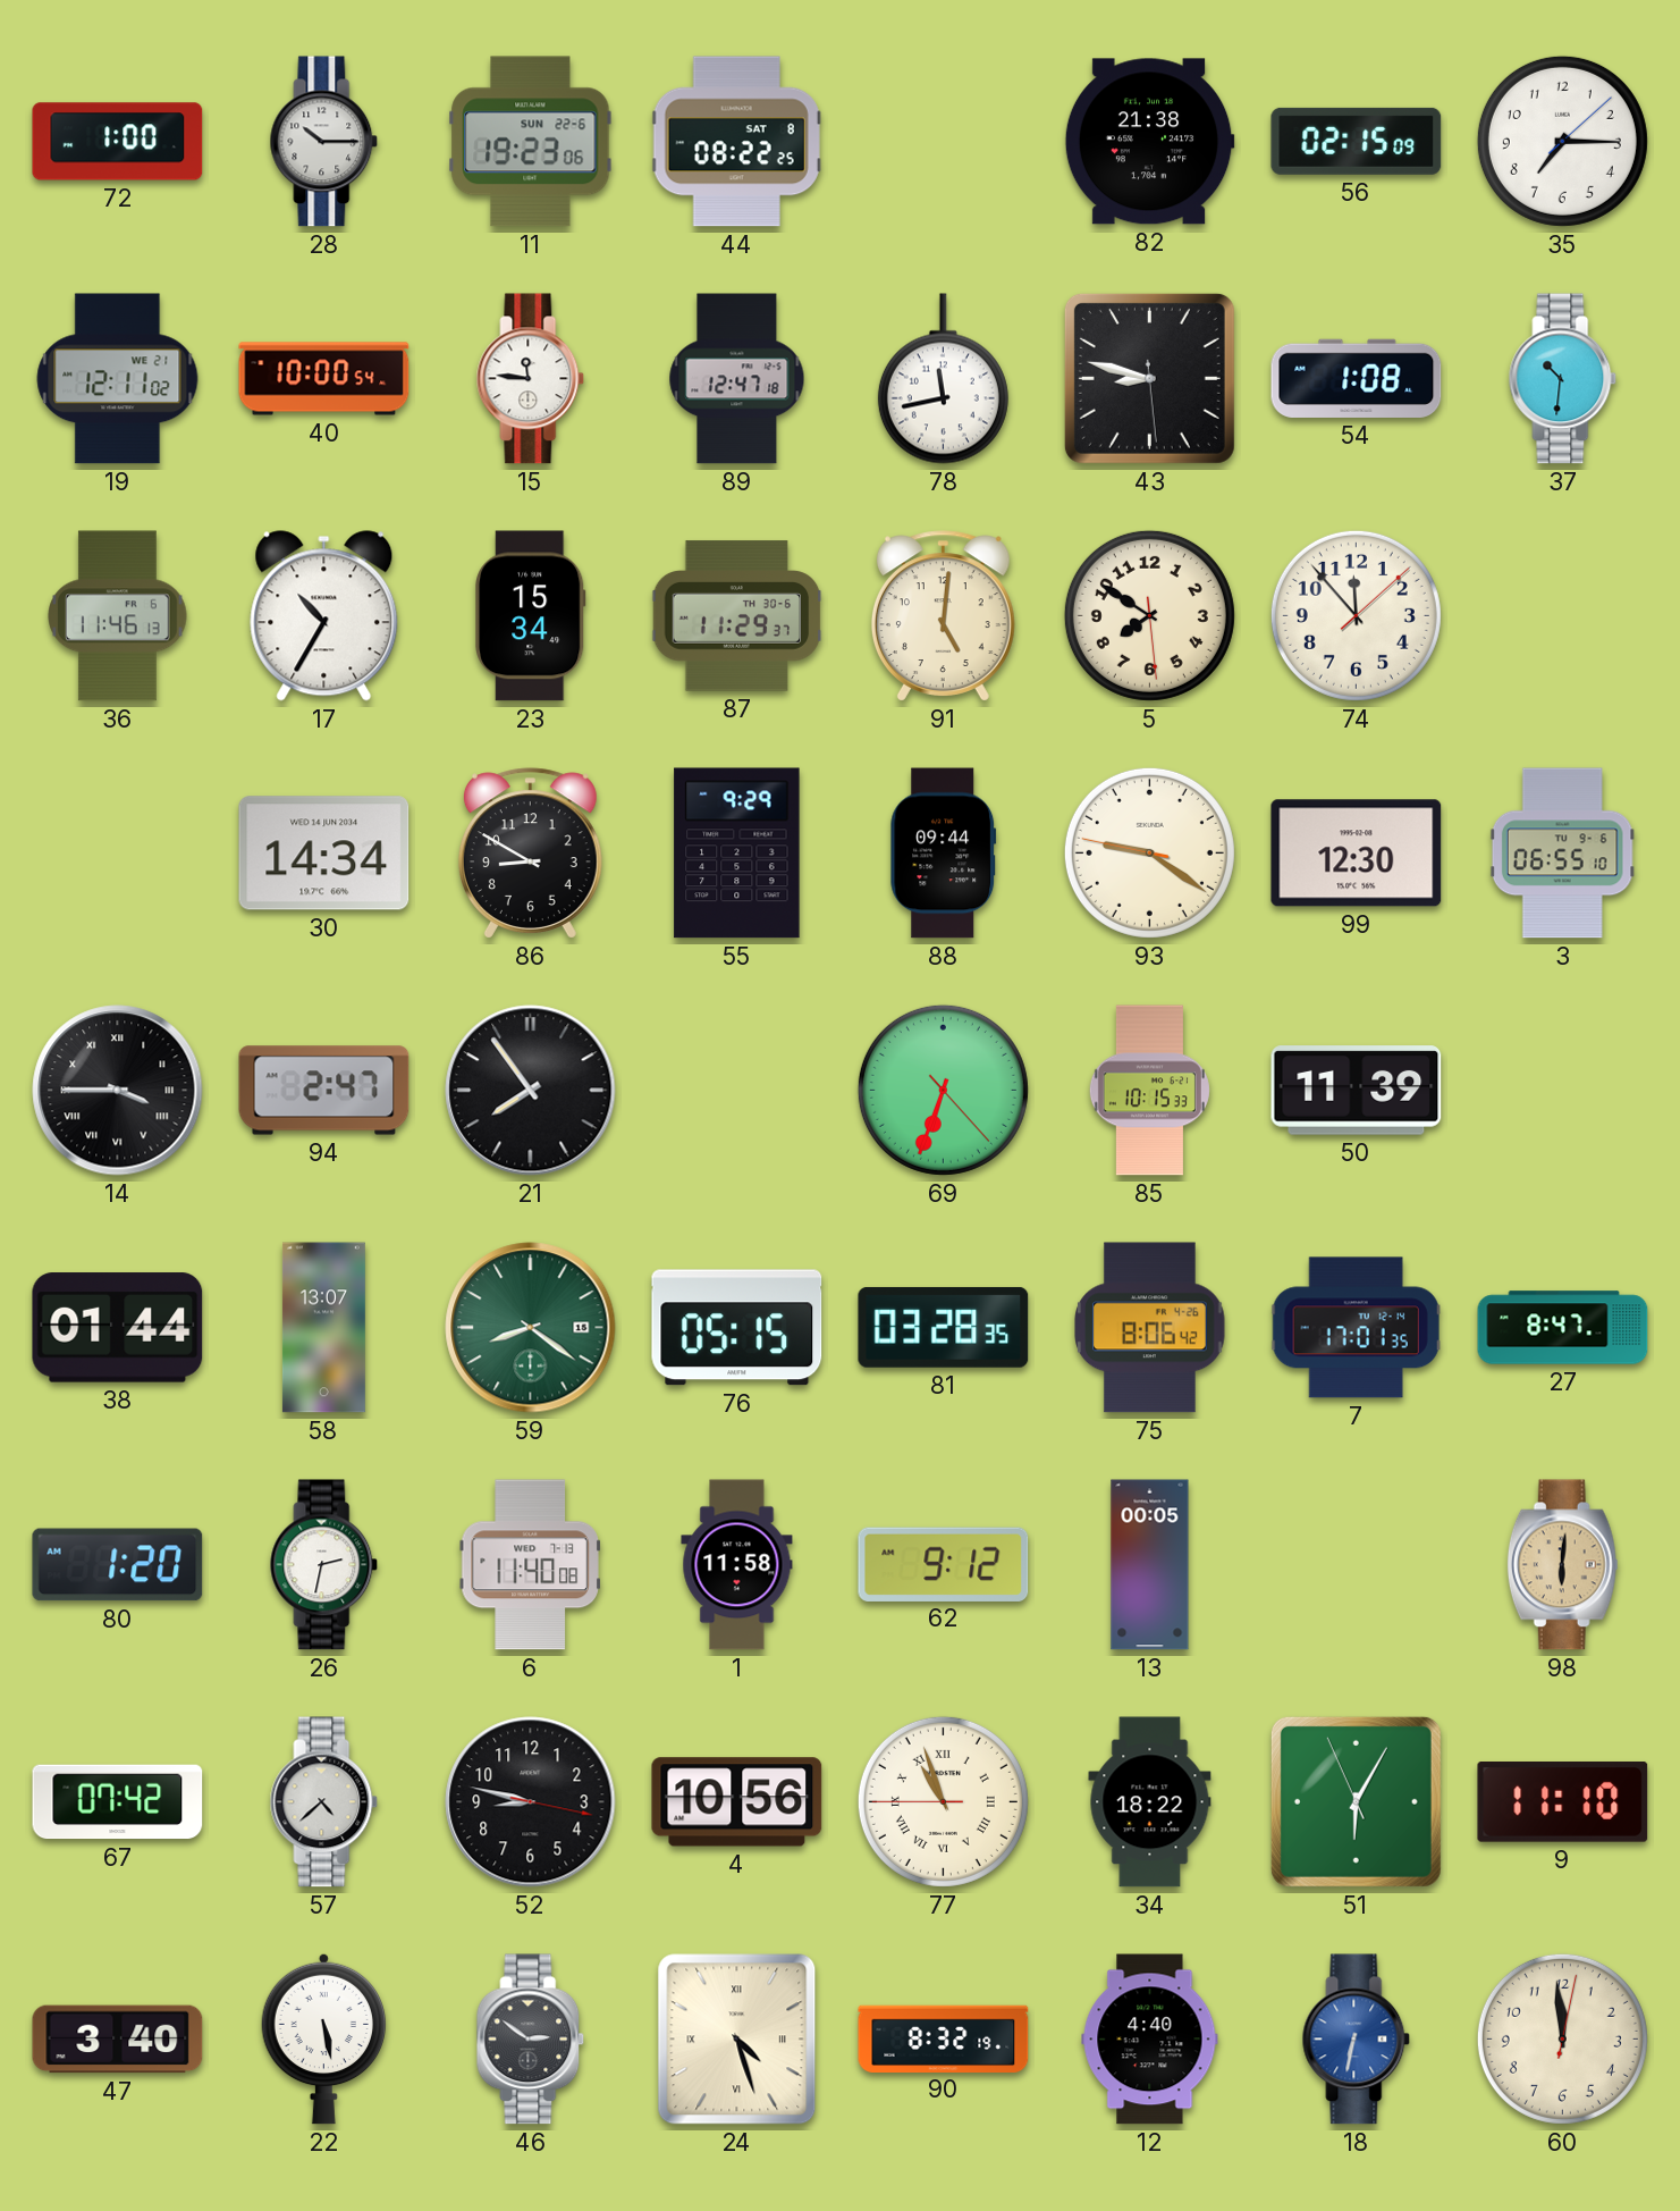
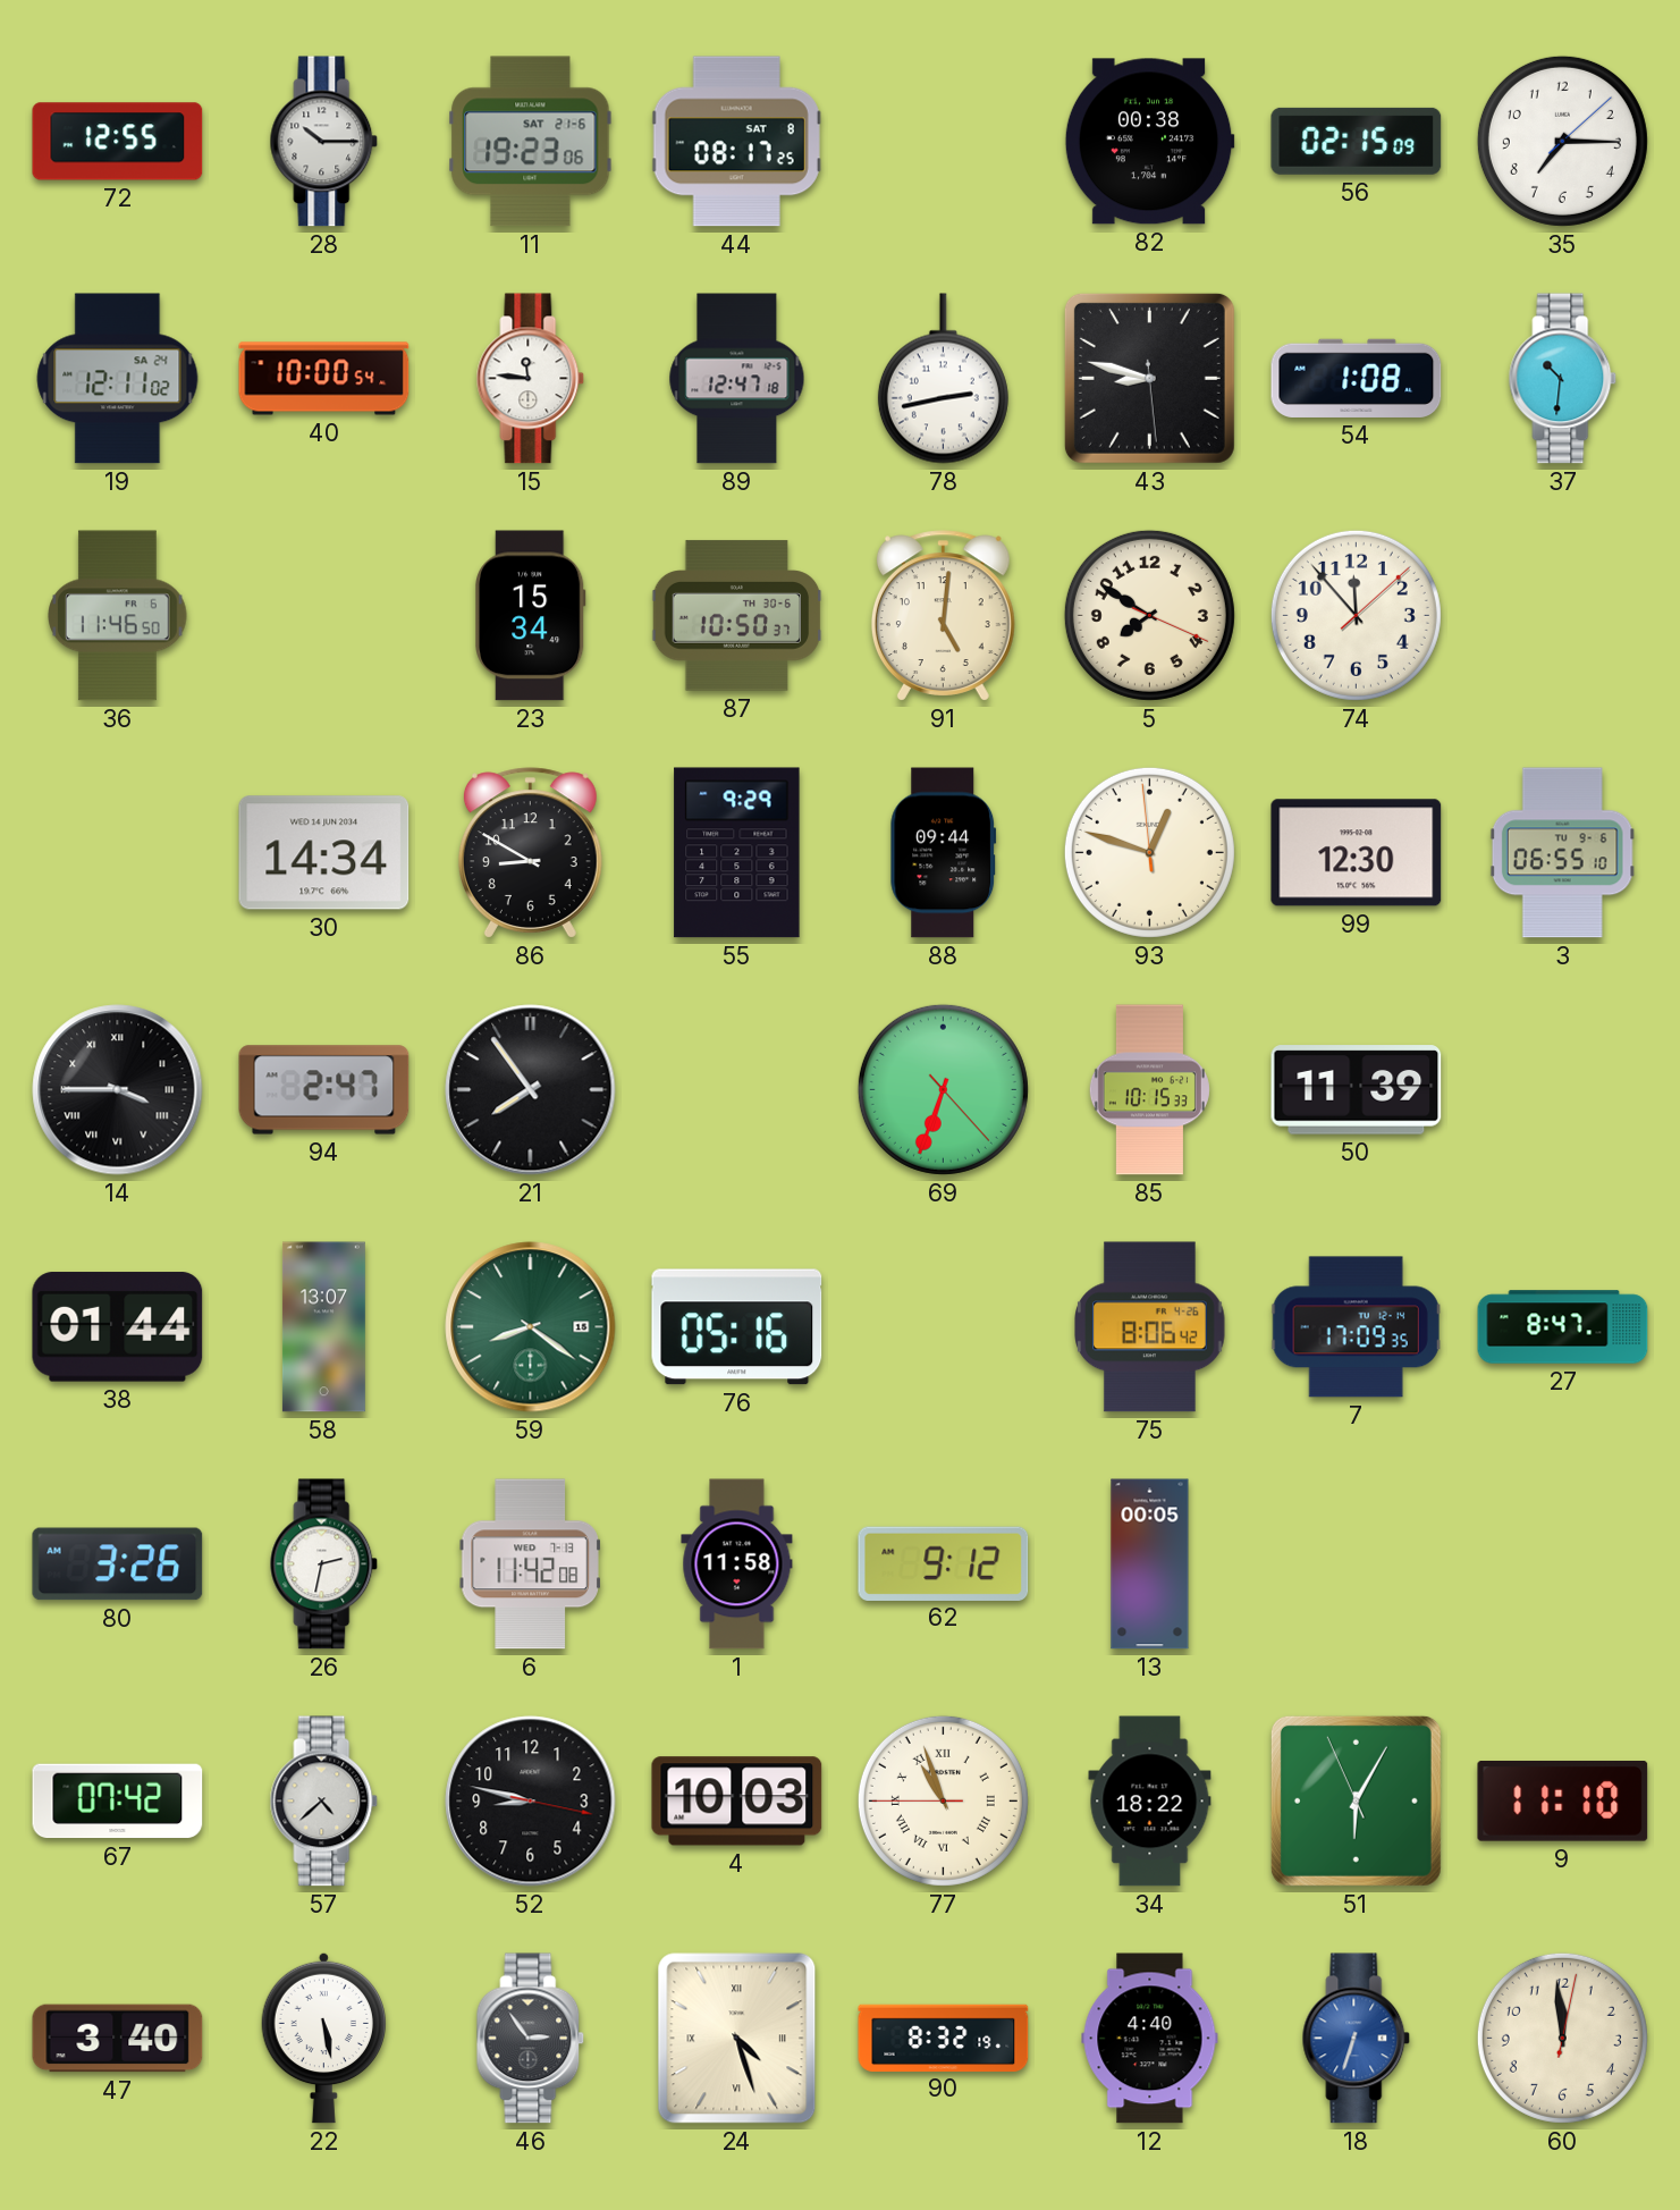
72: 1:00 -> 12:55 (118, 142)
11 date: SUN 22-6 -> SAT 21-6 (531, 142)
44: 08:22 -> 08:17 (736, 142)
82: 21:38 -> 00:38 (1149, 142)
19 date: WE 21 -> SA 24 (118, 379)
78: 11:43 -> 2:43 (943, 379)
36: 11:46:13 -> 11:46:50 (118, 616)
17: 10:35 -> none (324, 616)
87: 11:29 -> 10:50 (737, 616)
5: 7:50:29 -> 7:50:19 (1149, 615)
93: 9:20 -> 12:47 (1149, 852)
76: 05:15 -> 05:16 (737, 1327)
81: 03:28 -> none (944, 1327)
7: 17:01 -> 17:09 (1356, 1327)
80: 1:20 -> 3:26 (118, 1564)
6: 11:40 -> 11:42 (530, 1564)
98: 6:01 -> none (1562, 1565)
4: 10:56 -> 10:03 (737, 1802)
46: 2:51 -> 2:54 (531, 2039)
18: 6:32 -> 6:33 (1357, 2039)
